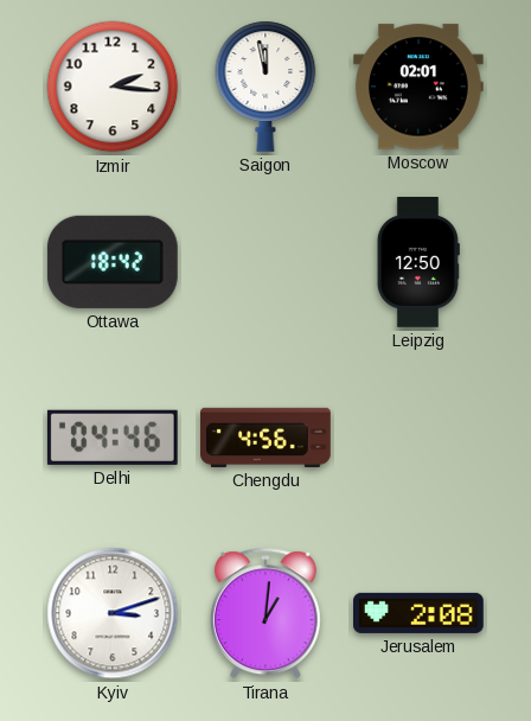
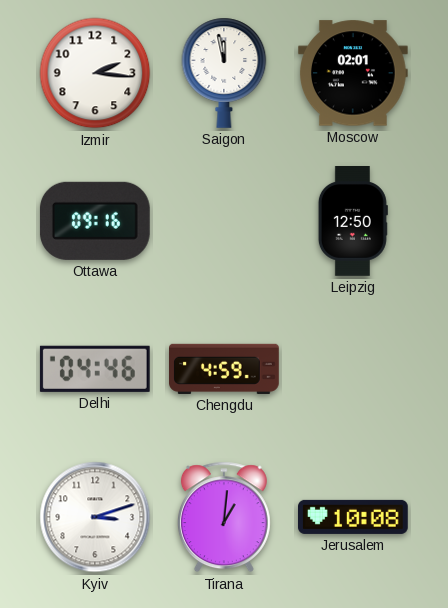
Ottawa: 18:42 -> 09:16 (95, 221)
Chengdu: 4:56 -> 4:59 (225, 369)
Jerusalem: 2:08 -> 10:08 (354, 517)
